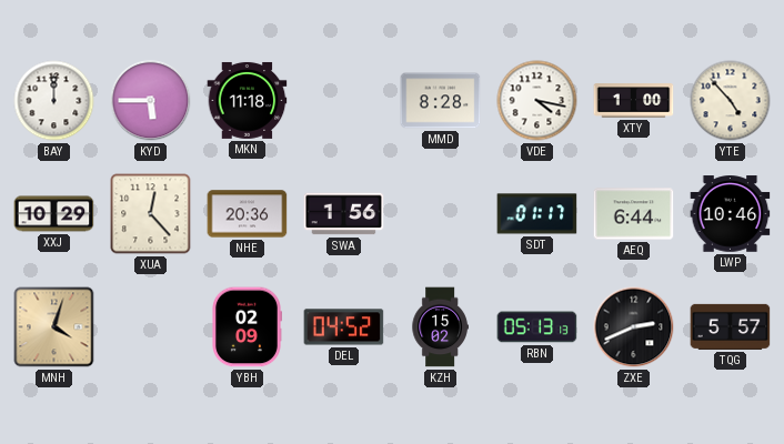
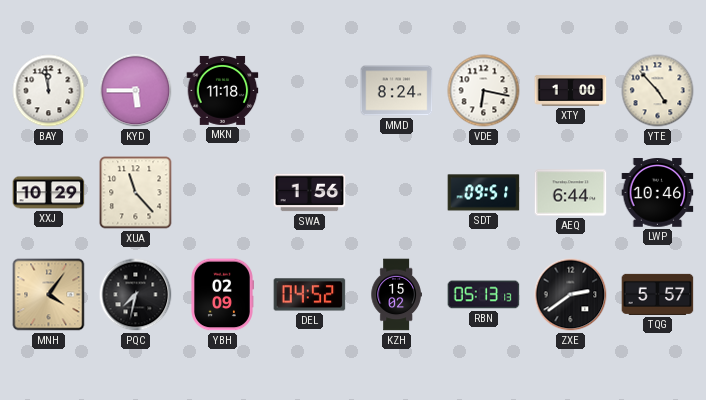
BAY: 12:00 -> 11:58 (49, 91)
MMD: 8:28 -> 8:24 (397, 91)
VDE: 4:17 -> 6:17 (484, 91)
XUA: 12:23 -> 11:23 (136, 193)
NHE: 20:36 -> none (248, 214)
SDT: 01:17 -> 09:51 (484, 193)
MNH: 4:03 -> 4:06 (49, 295)
PQC: none -> 7:32 (136, 295)
ZXE: 2:41 -> 2:39 (571, 295)
